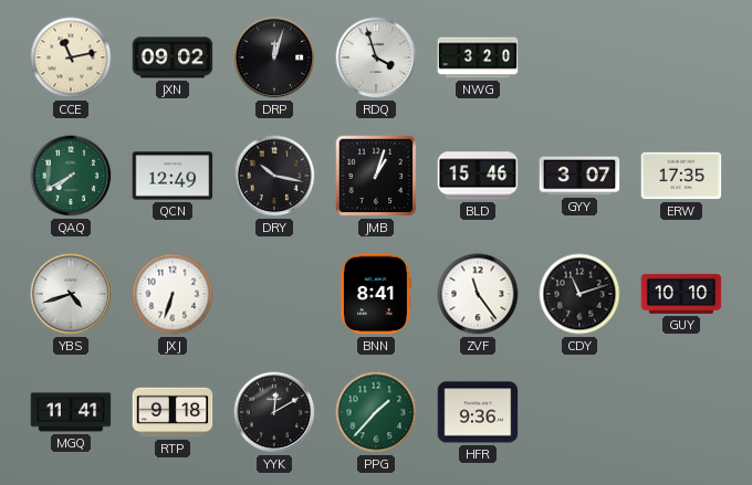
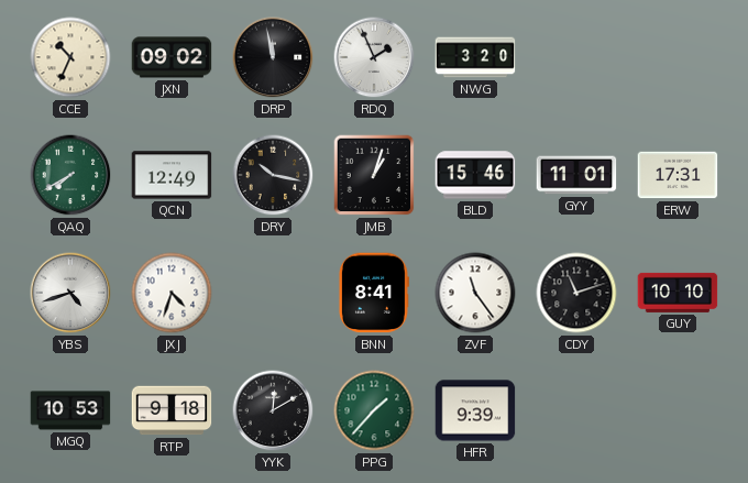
CCE: 11:13 -> 10:34 (70, 57)
DRP: 12:03 -> 11:58 (273, 57)
RDQ: 3:57 -> 1:56 (374, 57)
GYY: 3:07 -> 11:01 (576, 175)
ERW: 17:35 -> 17:31 (678, 175)
JXJ: 6:33 -> 4:33 (172, 293)
MGQ: 11:41 -> 10:53 (70, 410)
HFR: 9:36 -> 9:39 (475, 410)
